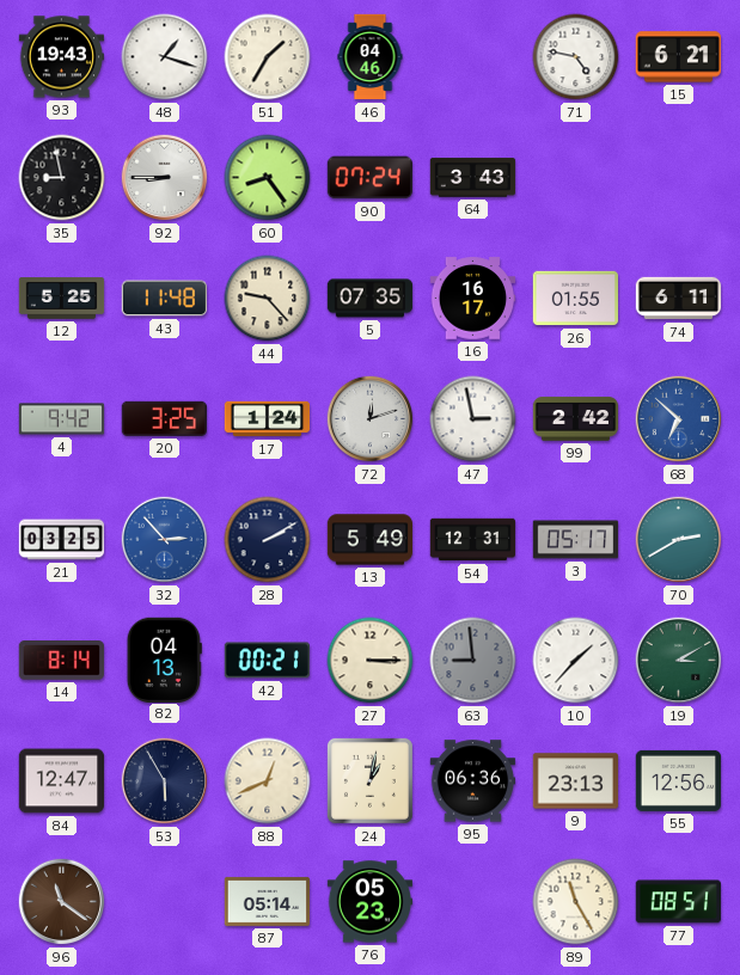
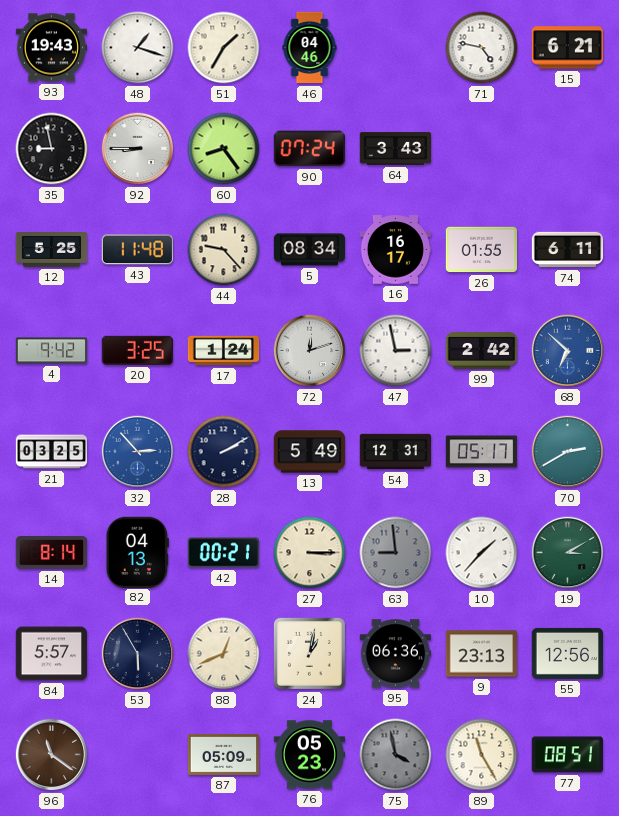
5: 07:35 -> 08:34 (310, 250)
84: 12:47 -> 5:57 (52, 654)
87: 05:14 -> 05:09 (223, 754)
75: none -> 3:58 (396, 755)
